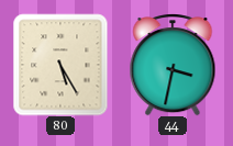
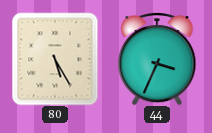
44: 3:32 -> 3:34 (157, 59)
